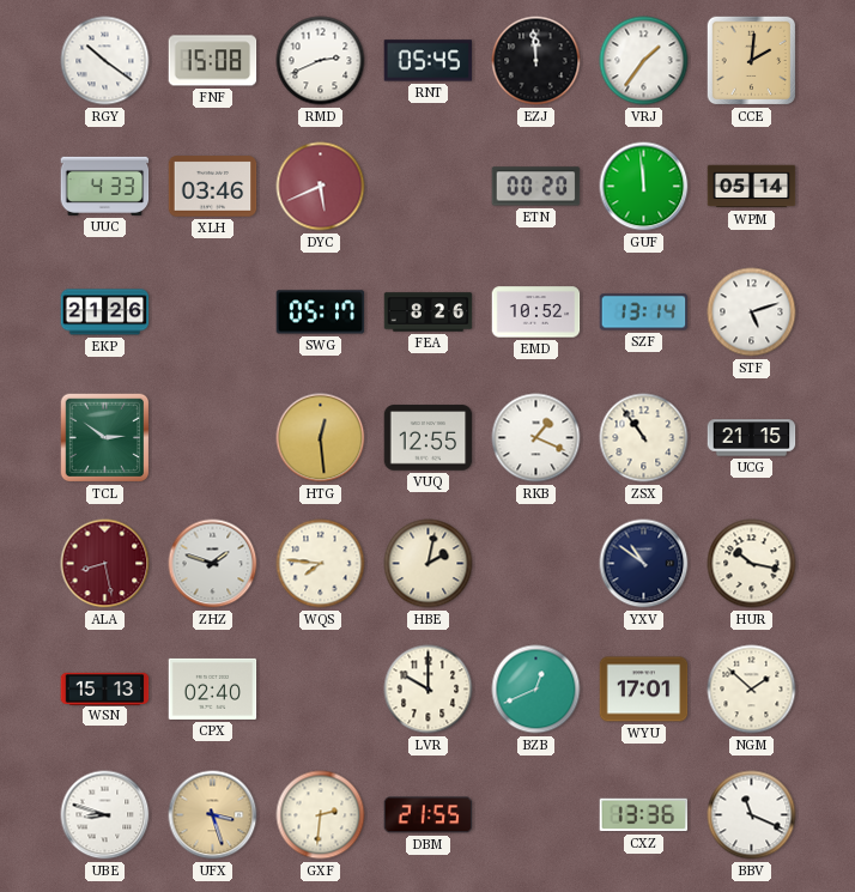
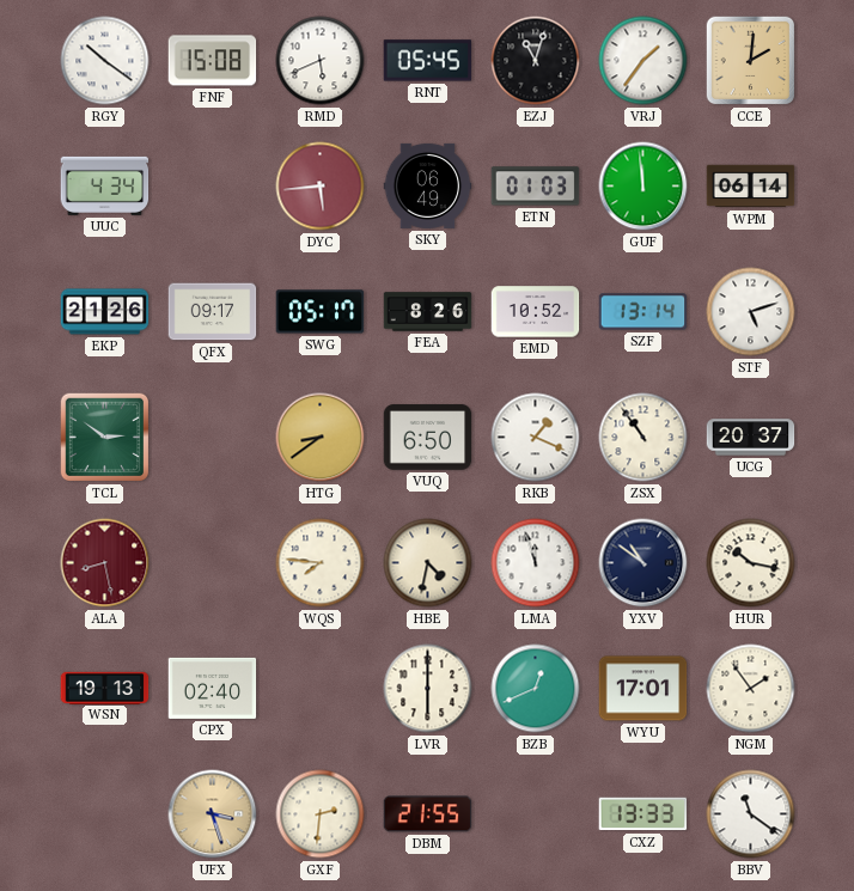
RMD: 2:41 -> 5:41 (321, 61)
EZJ: 11:59 -> 11:03 (536, 61)
UUC: 4:33 -> 4:34 (105, 185)
XLH: 03:46 -> none (213, 187)
DYC: 5:41 -> 5:44 (321, 187)
SKY: none -> 06:49 (428, 185)
ETN: 00:20 -> 01:03 (536, 187)
WPM: 05:14 -> 06:14 (751, 187)
QFX: none -> 09:17 (213, 312)
HTG: 12:29 -> 8:39 (321, 438)
VUQ: 12:55 -> 6:50 (428, 438)
UCG: 21:15 -> 20:37 (751, 438)
ZHZ: 1:48 -> none (213, 564)
HBE: 2:02 -> 4:32 (428, 563)
LMA: none -> 11:57 (536, 563)
WSN: 15:13 -> 19:13 (105, 688)
LVR: 10:00 -> 6:00 (428, 689)
NGM: 1:52 -> 1:54 (751, 689)
UBE: 8:48 -> none (105, 815)
CXZ: 13:36 -> 13:33 (643, 814)
BBV: 11:19 -> 11:21 (751, 814)
